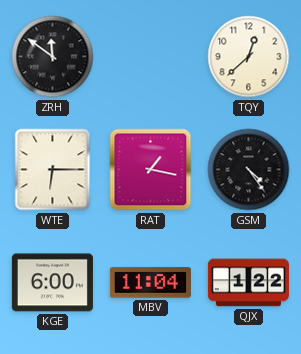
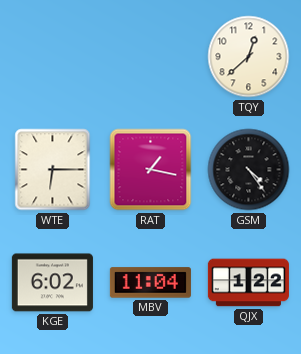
ZRH: 11:51 -> none (53, 57)
KGE: 6:00 -> 6:02 (52, 283)
